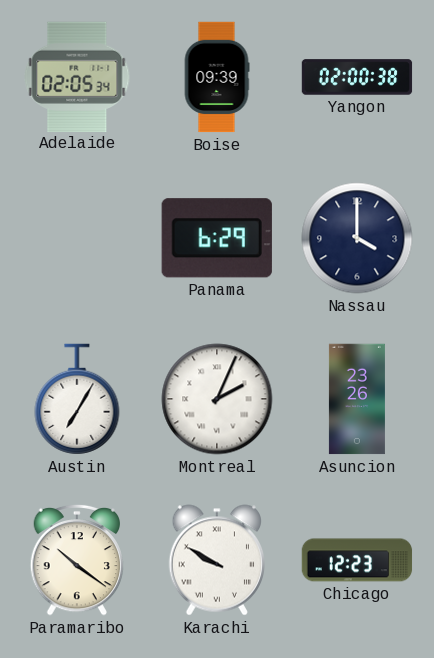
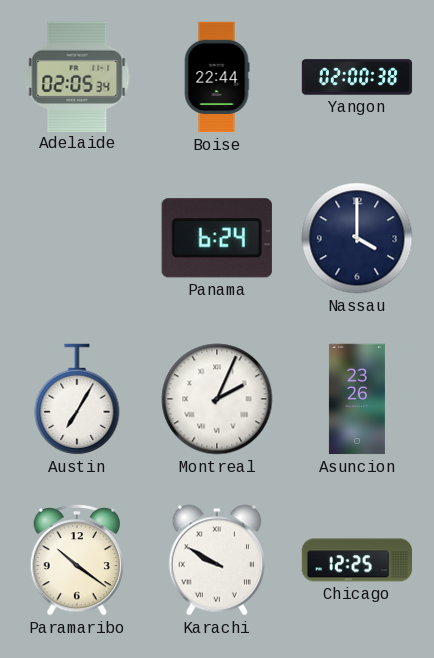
Boise: 09:39 -> 22:44 (217, 77)
Panama: 6:29 -> 6:24 (217, 238)
Chicago: 12:23 -> 12:25 (357, 560)
